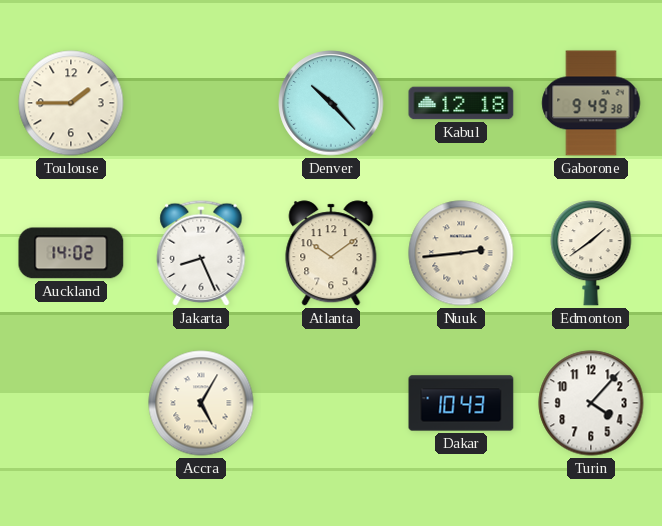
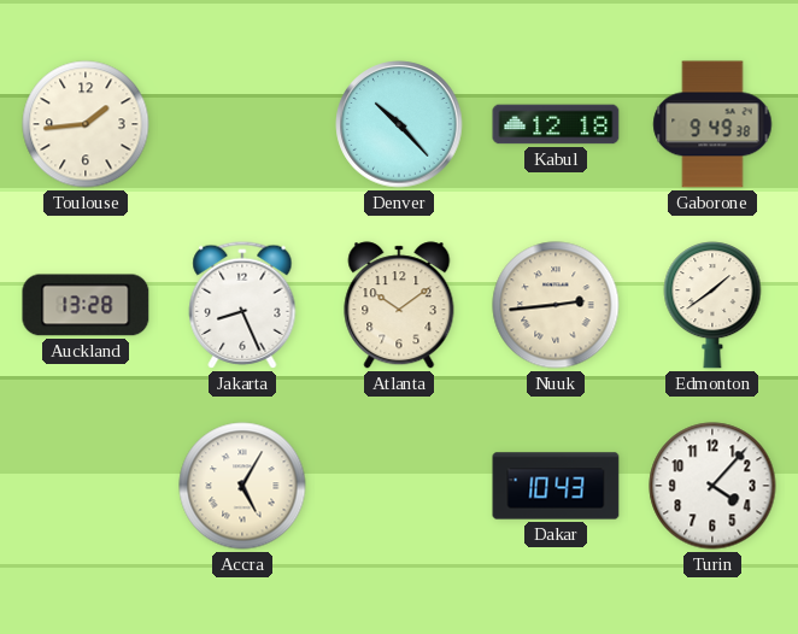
Toulouse: 1:45 -> 1:44 (86, 124)
Auckland: 14:02 -> 13:28 (86, 305)
